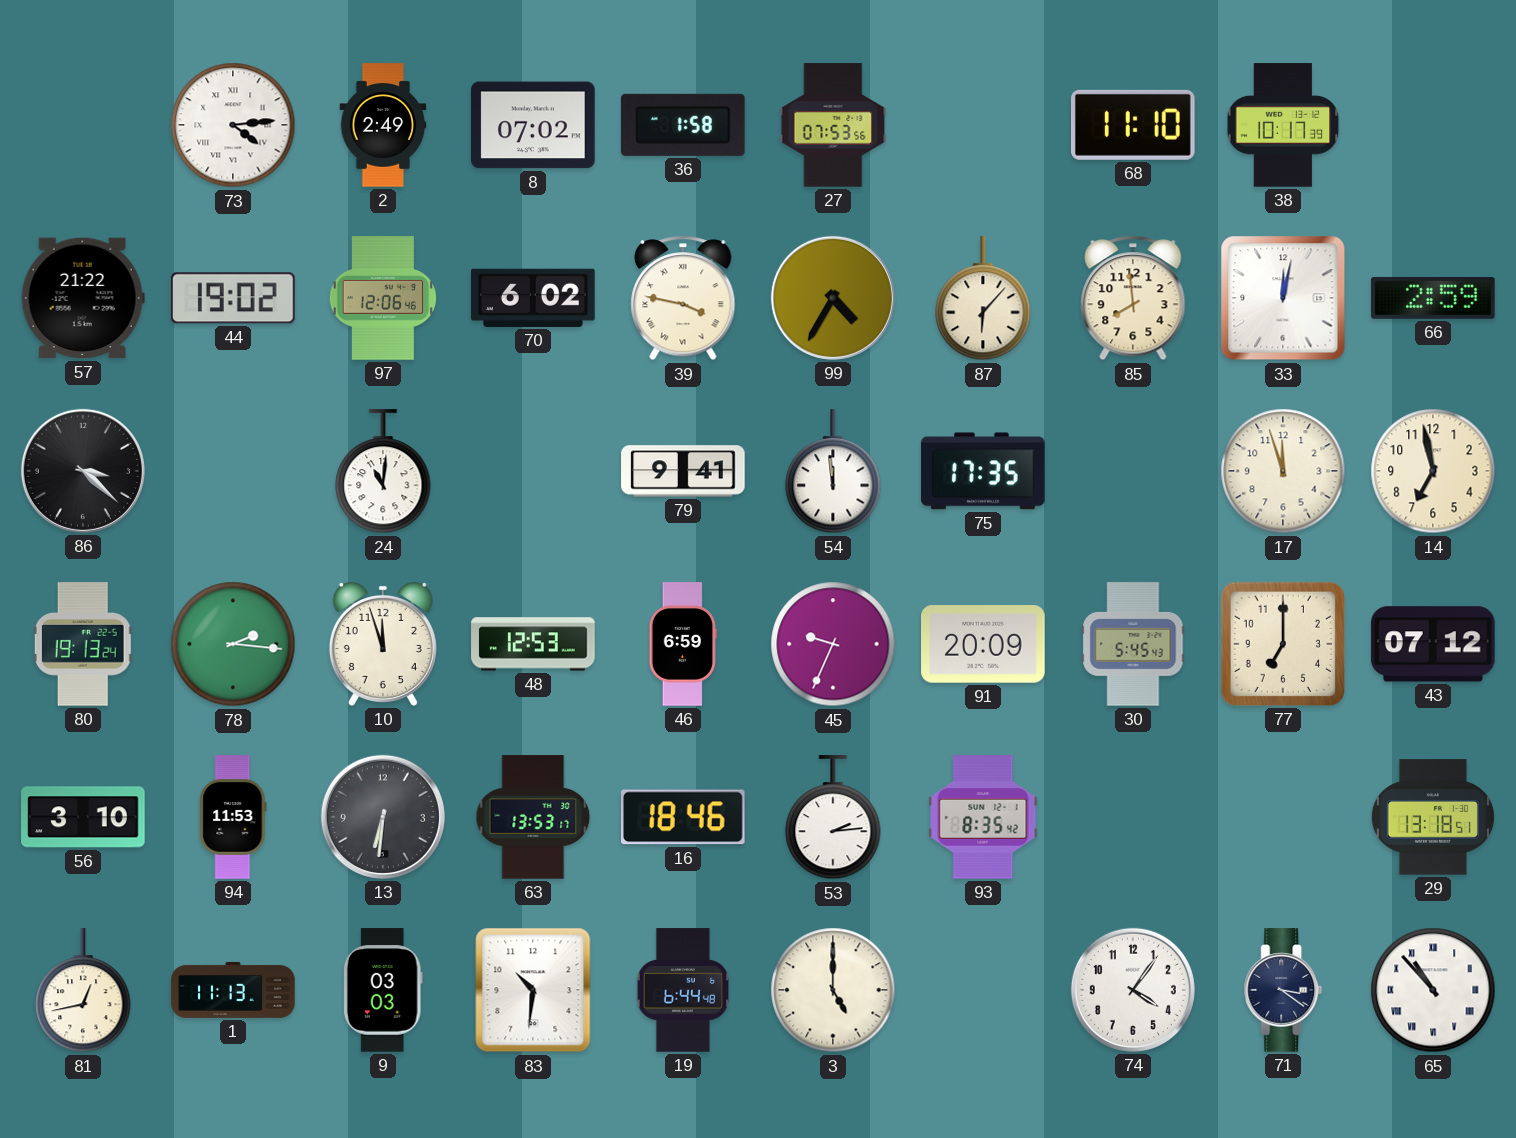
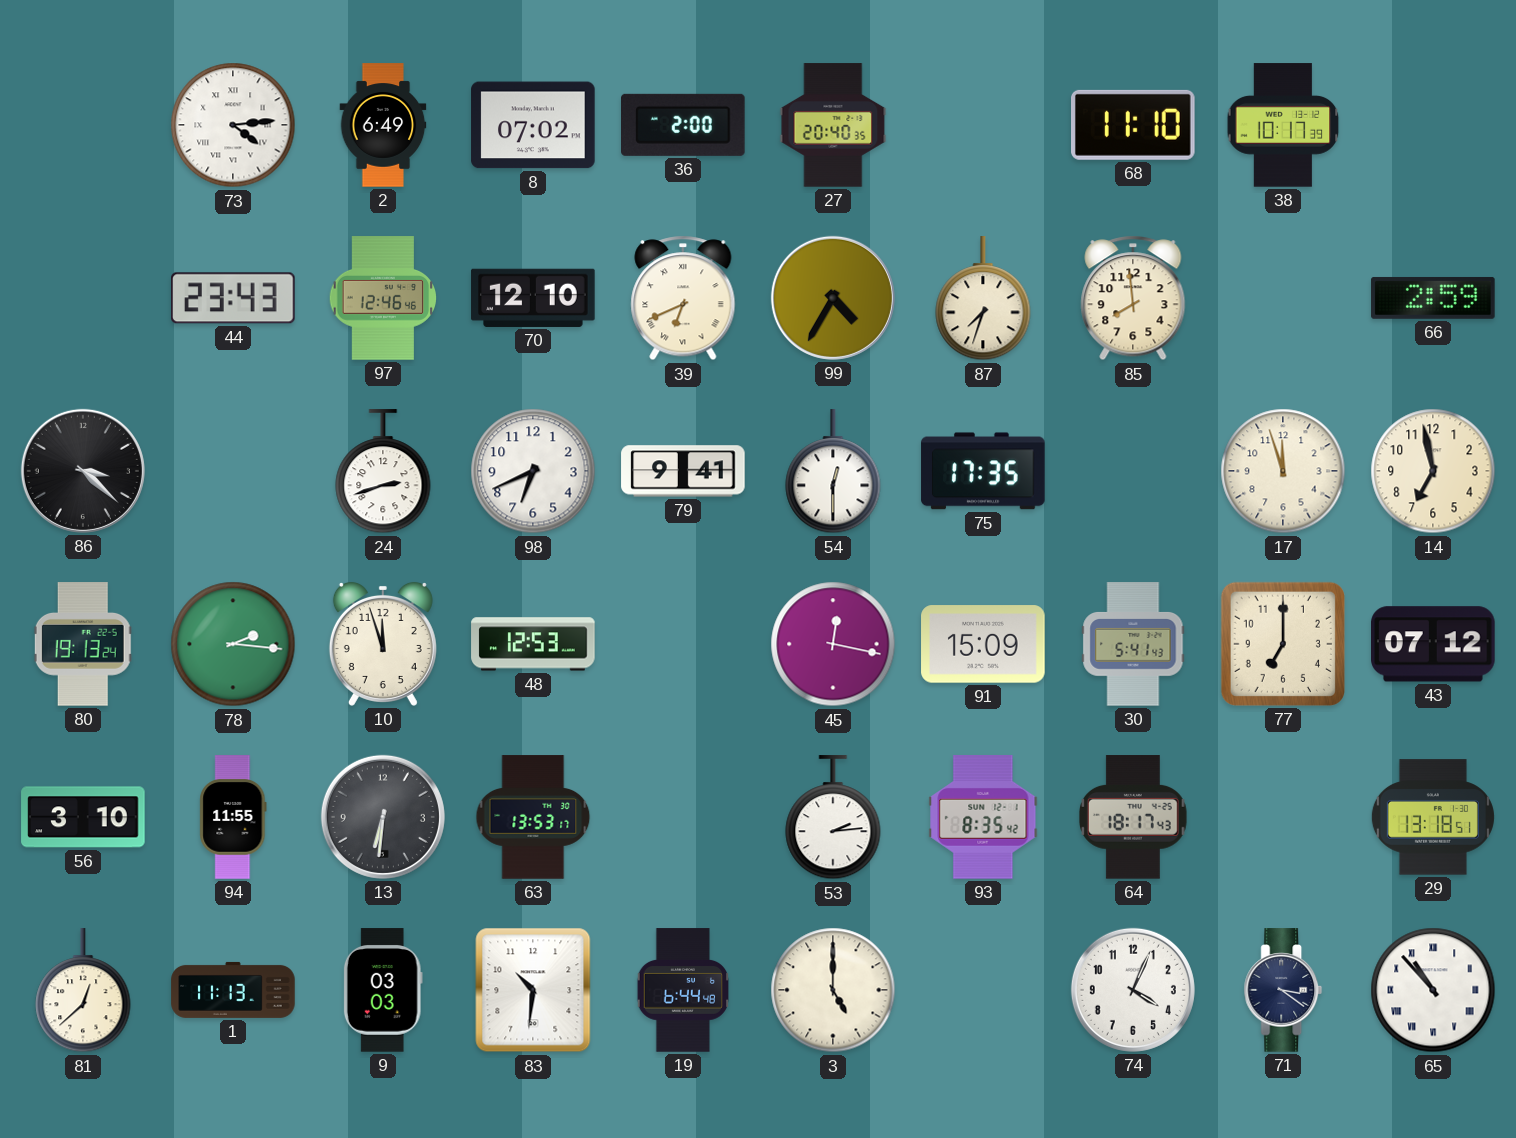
2: 2:49 -> 6:49 (383, 125)
36: 1:58 -> 2:00 (684, 125)
27: 07:53 -> 20:40 (833, 125)
57: 21:22 -> none (83, 298)
44: 19:02 -> 23:43 (234, 298)
97: 12:06 -> 12:46 (383, 298)
70: 6:02 -> 12:10 (533, 298)
39: 3:47 -> 6:41 (683, 298)
87: 6:07 -> 7:33 (983, 299)
33: 12:02 -> none (1283, 298)
24: 11:01 -> 2:42 (383, 472)
98: none -> 6:41 (533, 471)
54: 11:59 -> 12:30 (833, 472)
46: 6:59 -> none (683, 644)
45: 9:34 -> 12:17 (833, 644)
91: 20:09 -> 15:09 (983, 644)
30: 5:45 -> 5:41 (1133, 644)
94: 11:53 -> 11:55 (233, 817)
16: 18:46 -> none (684, 817)
64: none -> 18:17 (1134, 817)
81: 12:43 -> 12:38 (83, 991)
74: 4:06 -> 4:04 (1133, 990)
